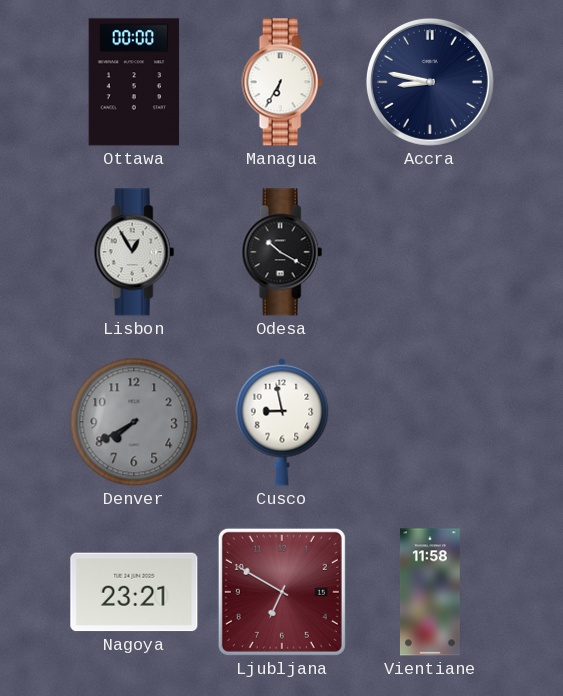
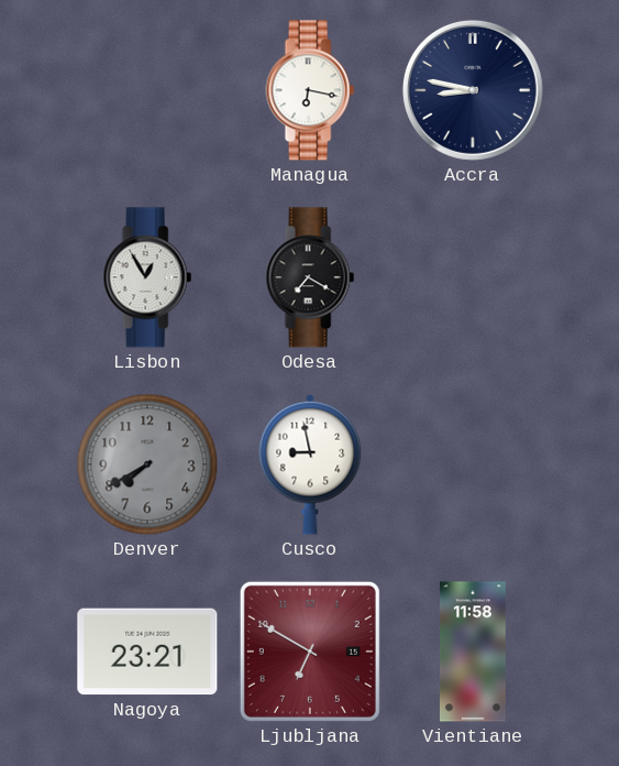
Ottawa: 00:00 -> none (134, 82)
Managua: 6:35 -> 6:17 (310, 90)
Odesa: 10:20 -> 7:20 (310, 277)
